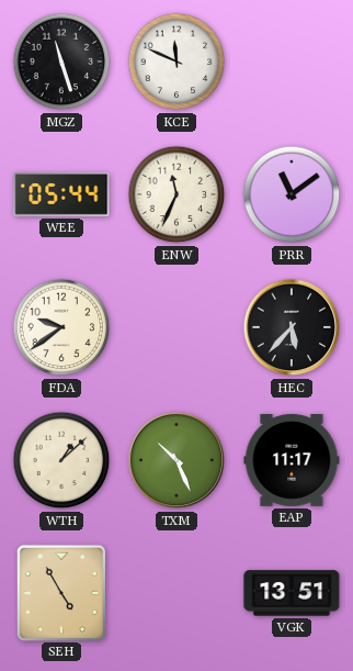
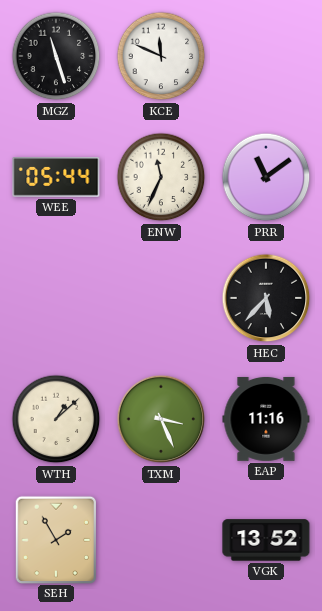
FDA: 9:39 -> none (61, 327)
TXM: 10:26 -> 3:26 (161, 419)
EAP: 11:17 -> 11:16 (266, 419)
SEH: 4:55 -> 1:55 (55, 539)
VGK: 13:51 -> 13:52 (266, 540)
